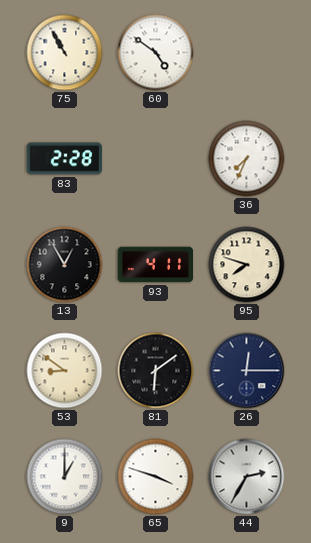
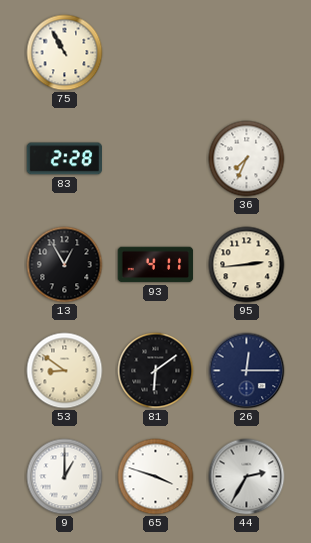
60: 4:51 -> none (156, 53)
95: 7:48 -> 2:44 (247, 265)
